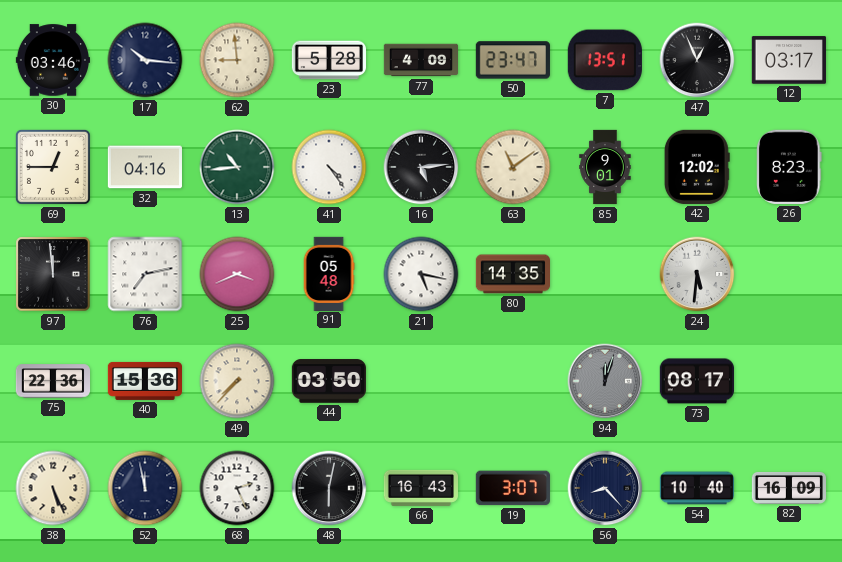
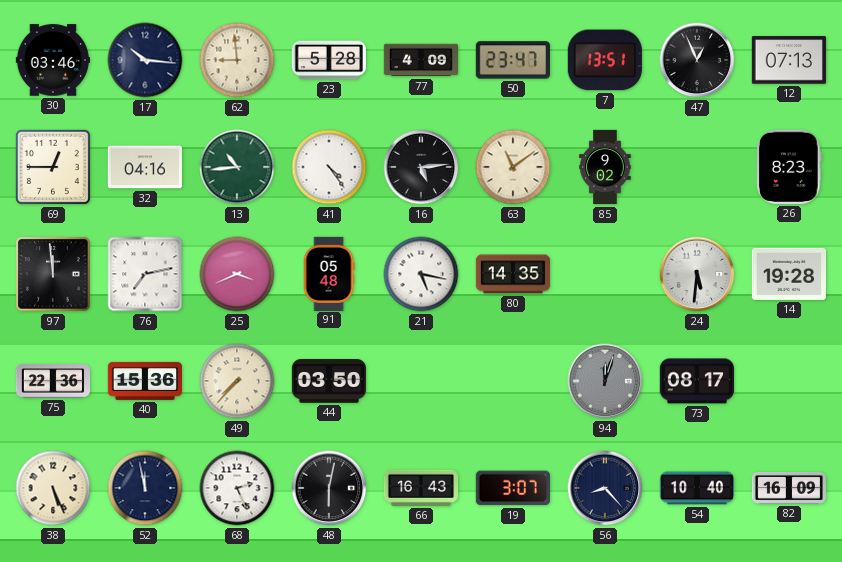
12: 03:17 -> 07:13 (789, 60)
85: 9:01 -> 9:02 (605, 167)
42: 12:02 -> none (697, 167)
14: none -> 19:28 (788, 274)
